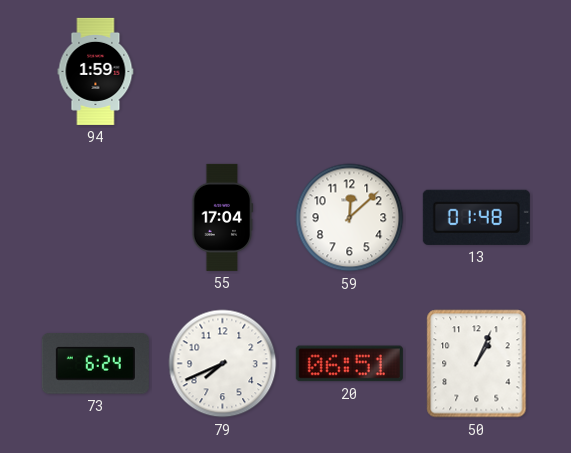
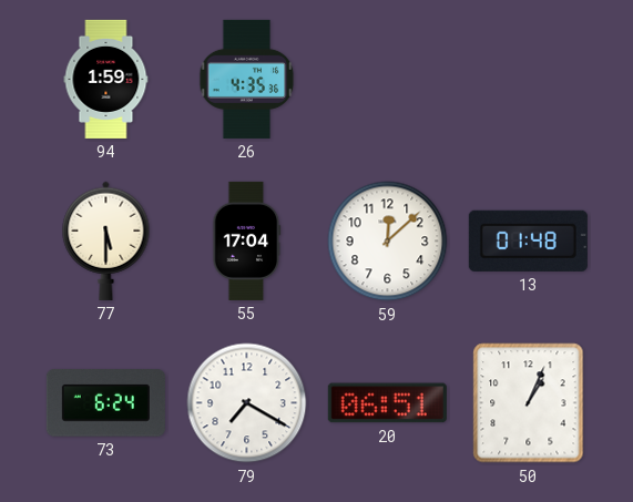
26: none -> 4:35 (247, 79)
77: none -> 5:30 (106, 240)
79: 7:41 -> 7:20 (247, 403)
